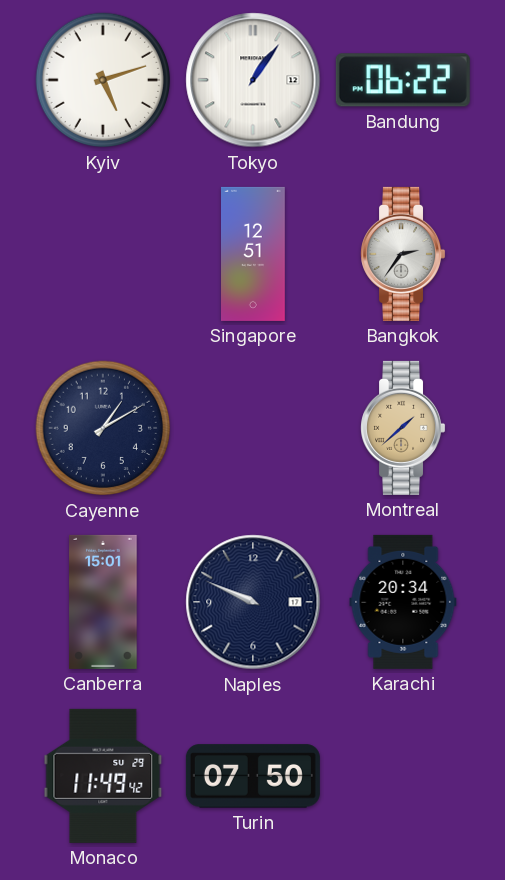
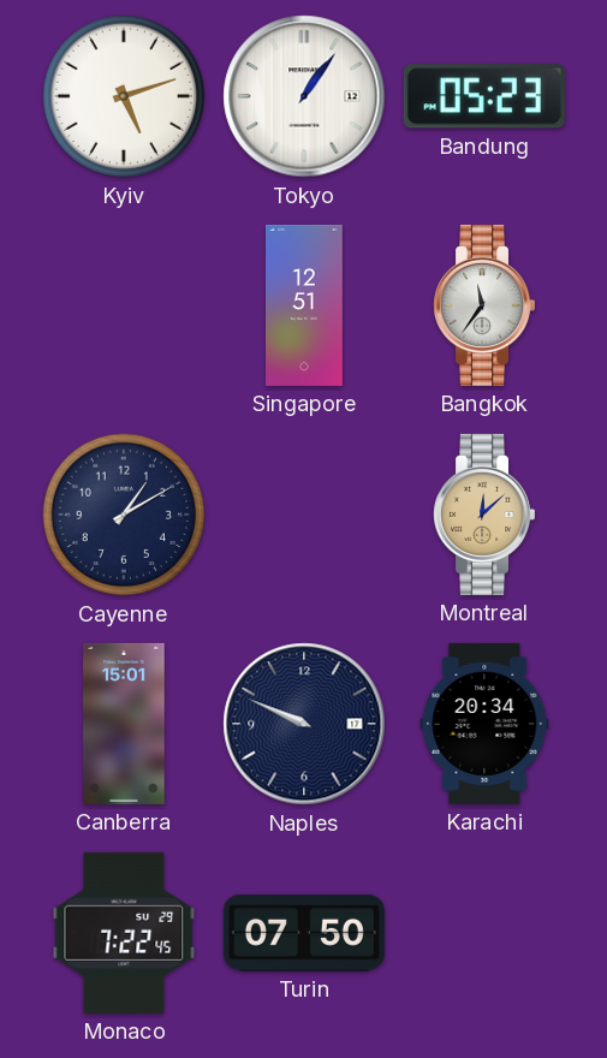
Bandung: 06:22 -> 05:23 (484, 96)
Bangkok: 2:36 -> 11:36 (484, 305)
Montreal: 1:38 -> 12:08 (484, 515)
Monaco: 11:49 -> 7:22 (124, 933)
